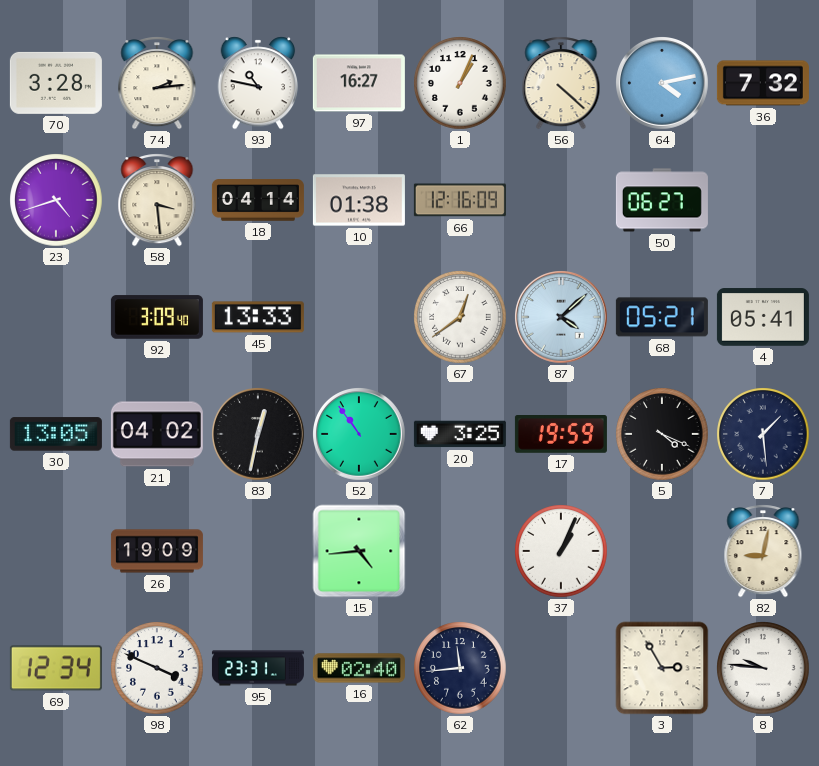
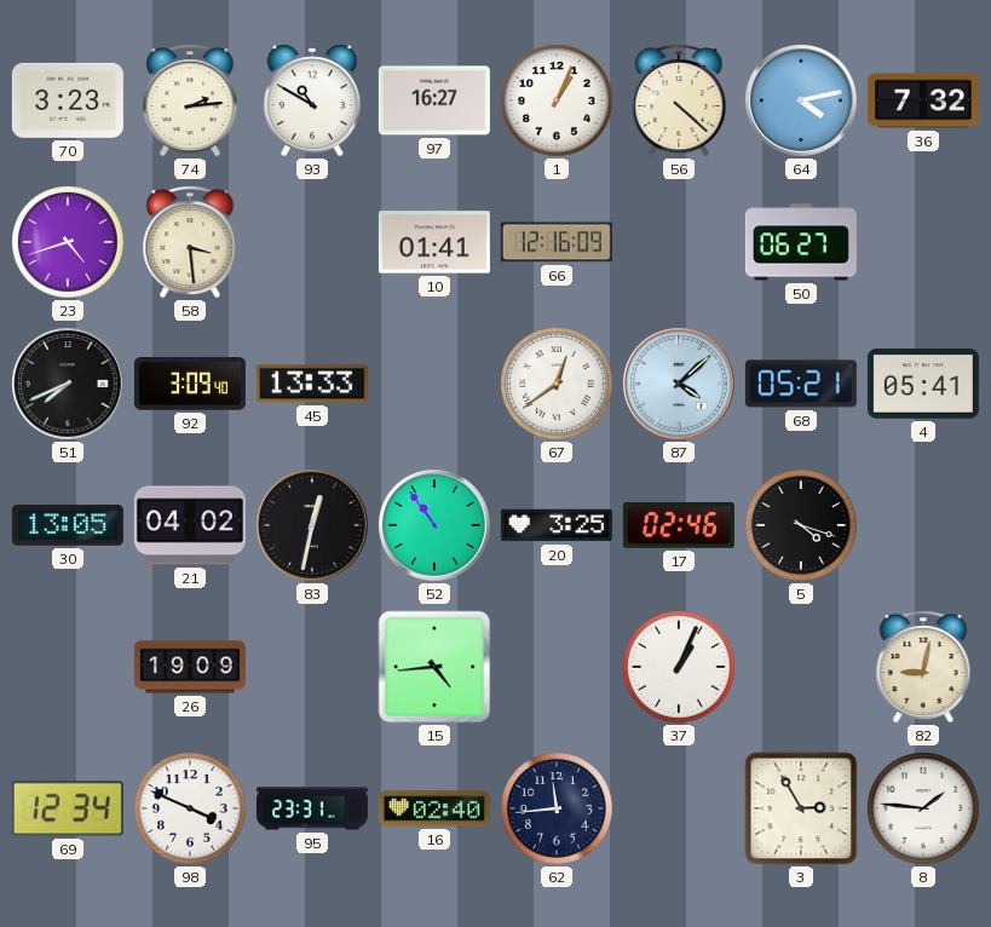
70: 3:28 -> 3:23 (68, 100)
93: 10:47 -> 10:50 (312, 100)
18: 04:14 -> none (258, 200)
10: 01:38 -> 01:41 (434, 242)
51: none -> 7:41 (69, 385)
17: 19:59 -> 02:46 (679, 525)
5: 4:19 -> 4:18 (801, 525)
7: 1:29 -> none (763, 434)
8: 9:46 -> 1:46 (923, 808)
